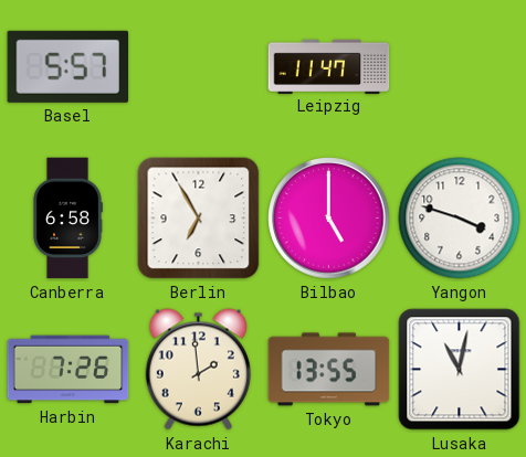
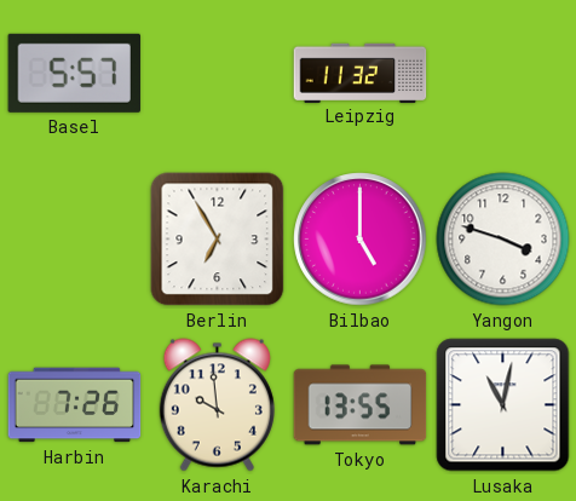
Leipzig: 11:47 -> 11:32 (361, 73)
Canberra: 6:58 -> none (67, 219)
Karachi: 1:59 -> 9:59 (217, 405)
